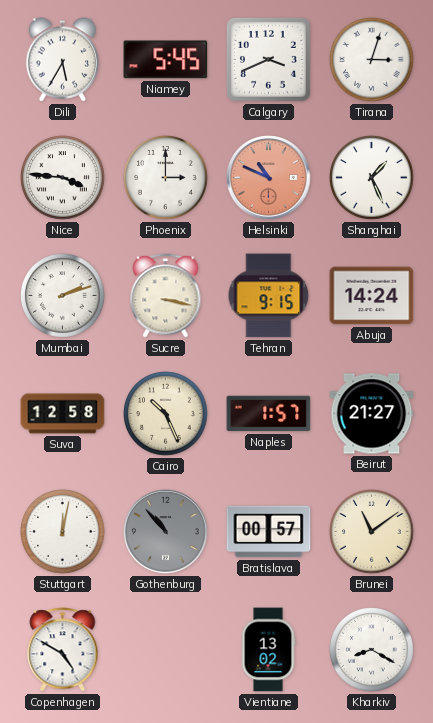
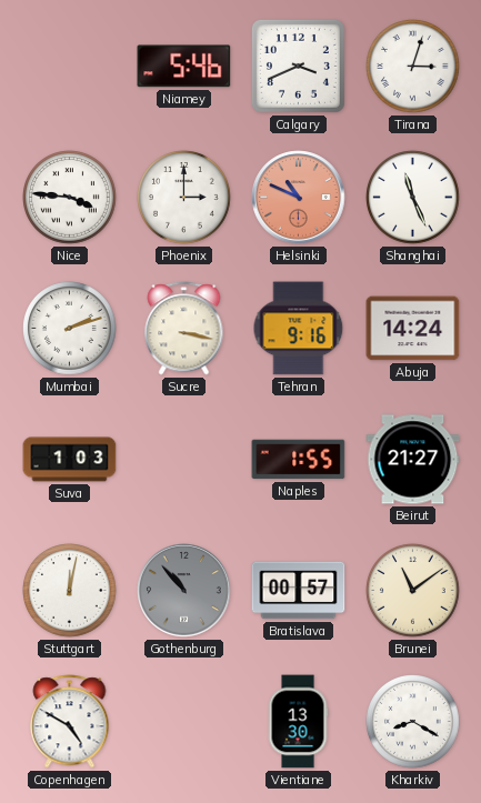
Dili: 5:35 -> none (63, 60)
Niamey: 5:45 -> 5:46 (184, 67)
Shanghai: 1:26 -> 11:26 (413, 198)
Tehran: 9:15 -> 9:16 (299, 329)
Suva: 12:58 -> 1:03 (70, 460)
Cairo: 10:26 -> none (166, 414)
Naples: 1:57 -> 1:55 (299, 460)
Vientiane: 13:02 -> 13:30 (298, 722)
